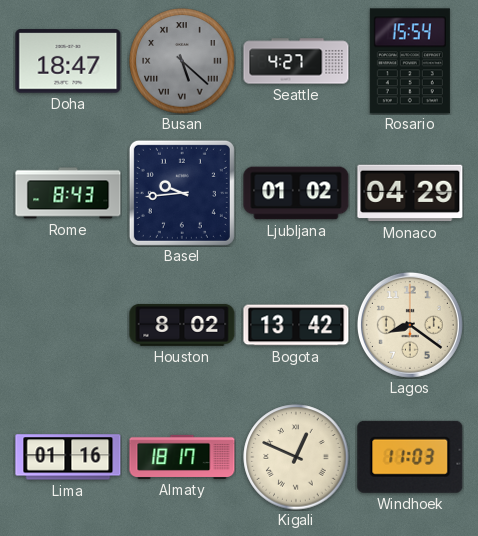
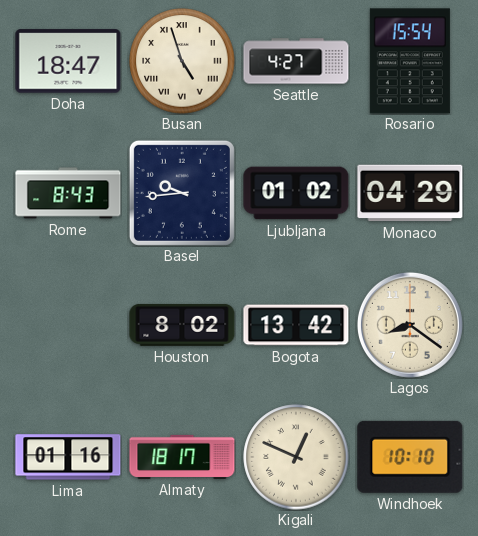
Busan: 5:22 -> 4:57 (182, 61)
Busan dial: grey -> cream (182, 61)
Windhoek: 11:03 -> 10:10 (410, 457)
